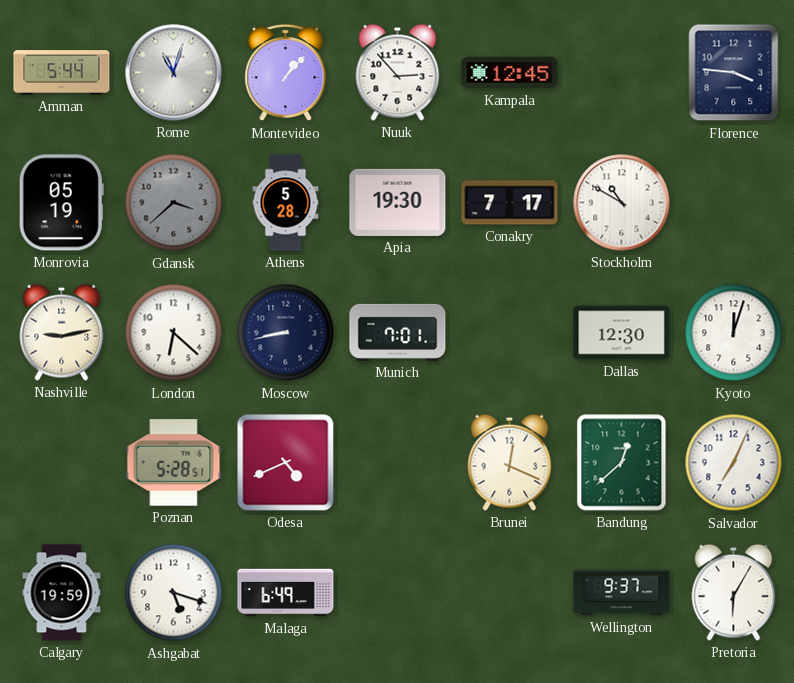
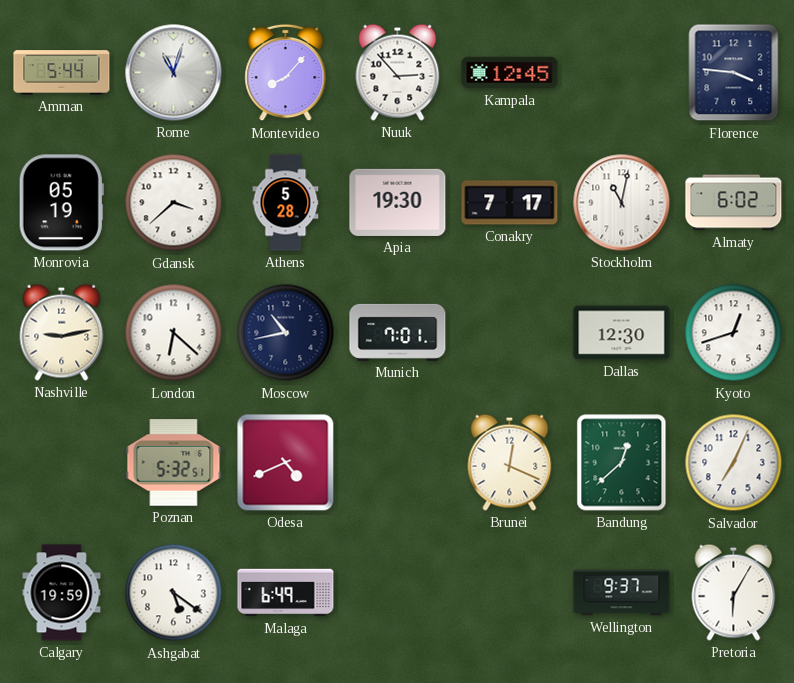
Montevideo: 1:07 -> 8:07 (286, 73)
Gdansk dial: grey -> white (174, 203)
Stockholm: 10:50 -> 11:02 (622, 203)
Almaty: none -> 6:02 (734, 203)
Moscow: 8:43 -> 10:43 (286, 333)
Kyoto: 12:03 -> 12:42 (734, 333)
Poznan: 5:28 -> 5:32 (174, 463)
Ashgabat: 5:18 -> 5:21 (174, 593)
